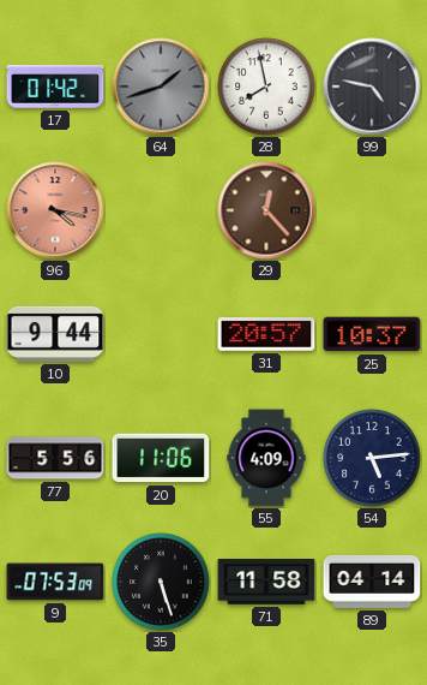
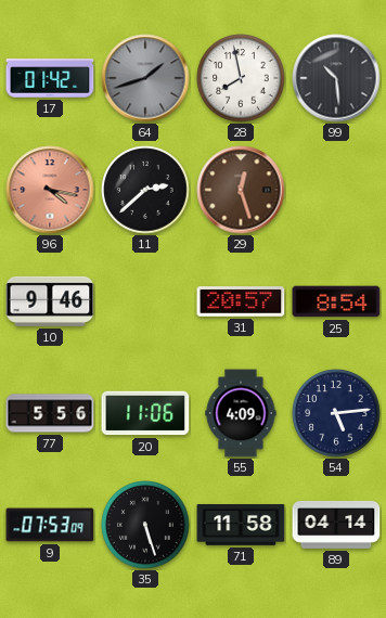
99: 4:47 -> 10:29 (336, 78)
11: none -> 2:38 (145, 190)
29: 12:23 -> 12:27 (241, 190)
10: 9:44 -> 9:46 (50, 301)
25: 10:37 -> 8:54 (336, 301)
